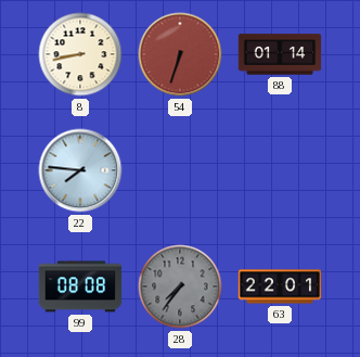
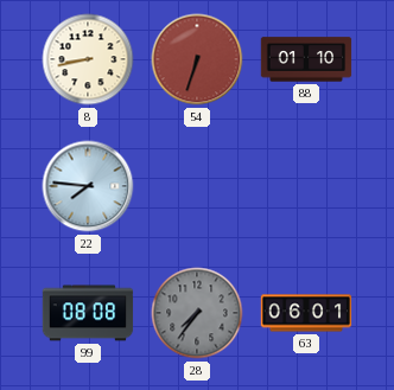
88: 01:14 -> 01:10 (306, 59)
63: 22:01 -> 06:01 (306, 313)
